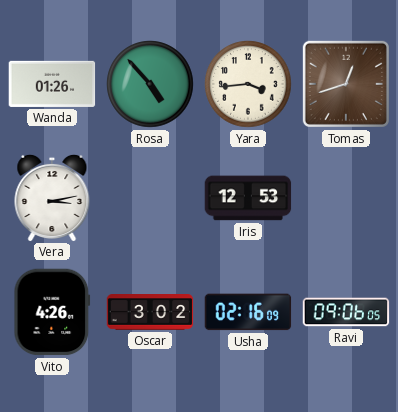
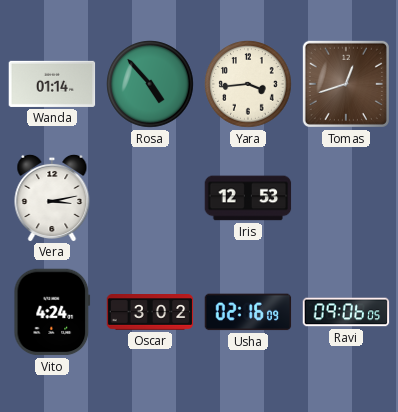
Wanda: 01:26 -> 01:14 (52, 84)
Vito: 4:26 -> 4:24 (52, 312)
